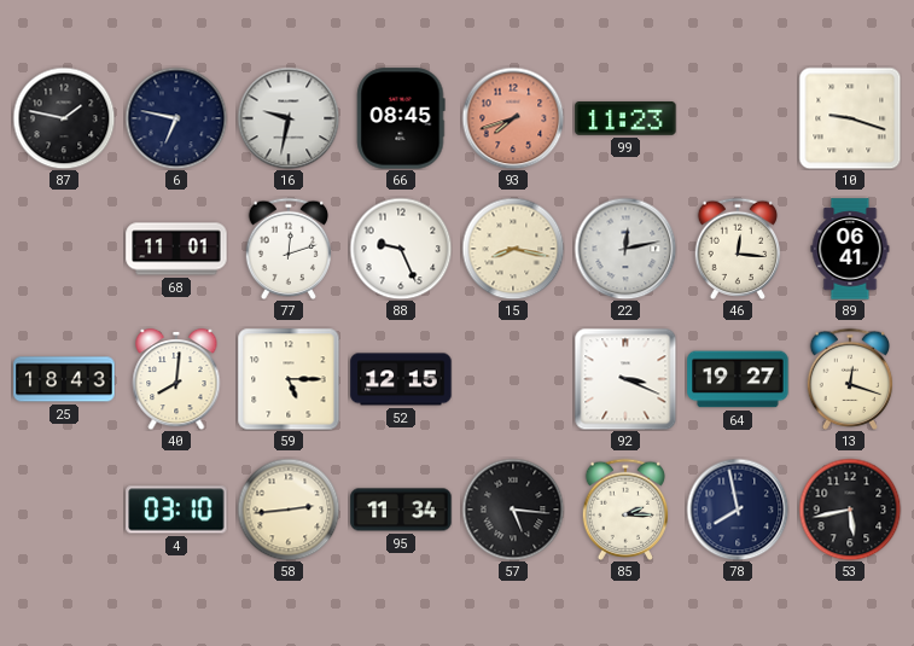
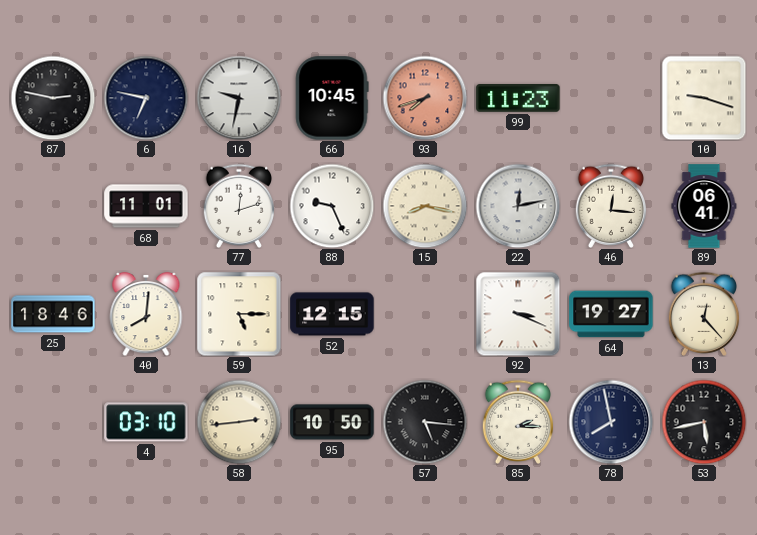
87: 1:47 -> 2:47 (53, 98)
66: 08:45 -> 10:45 (332, 98)
25: 18:43 -> 18:46 (53, 314)
13: 12:18 -> 12:23 (704, 314)
95: 11:34 -> 10:50 (332, 422)
